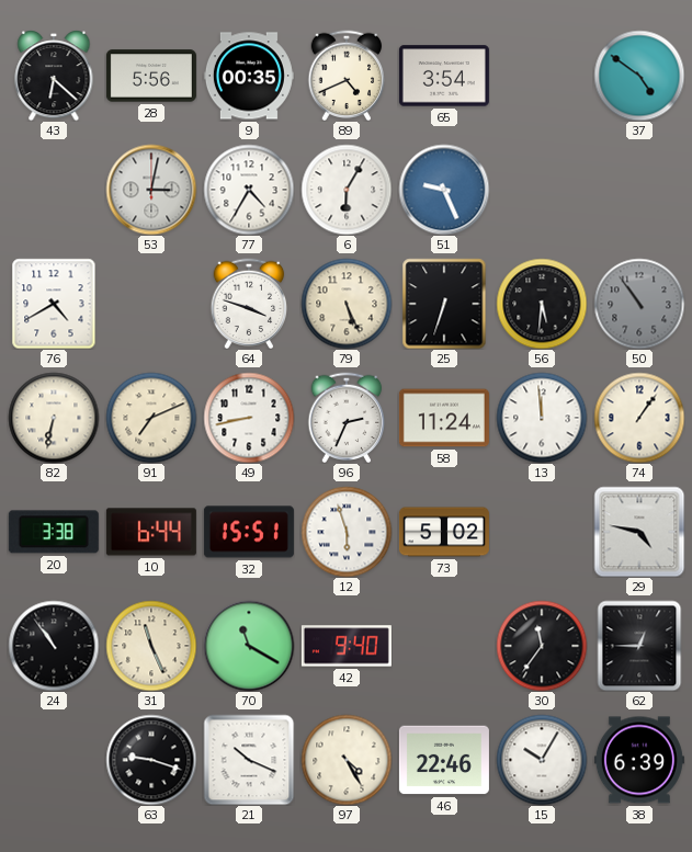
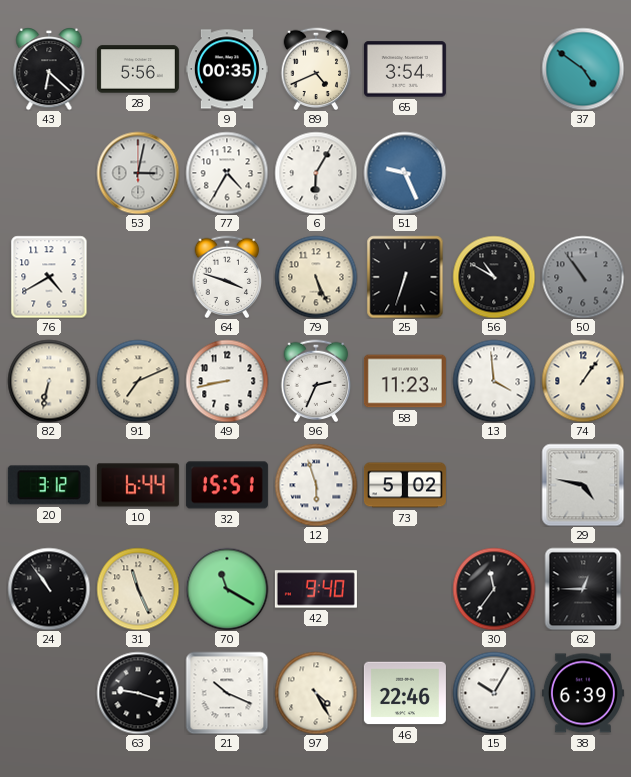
56: 5:31 -> 10:50 (494, 277)
58: 11:24 -> 11:23 (405, 381)
13: 11:59 -> 3:59 (494, 381)
20: 3:38 -> 3:12 (49, 485)
